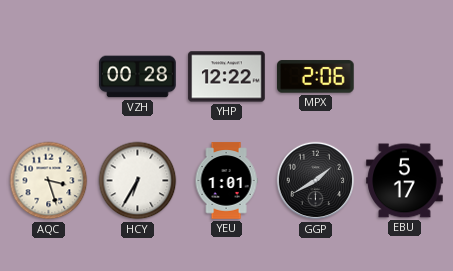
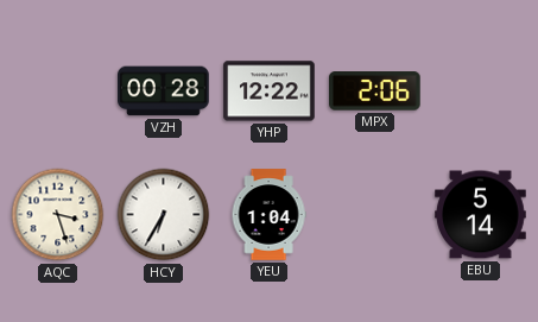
YEU: 1:01 -> 1:04 (268, 215)
GGP: 1:40 -> none (316, 181)
EBU: 5:17 -> 5:14 (481, 215)
